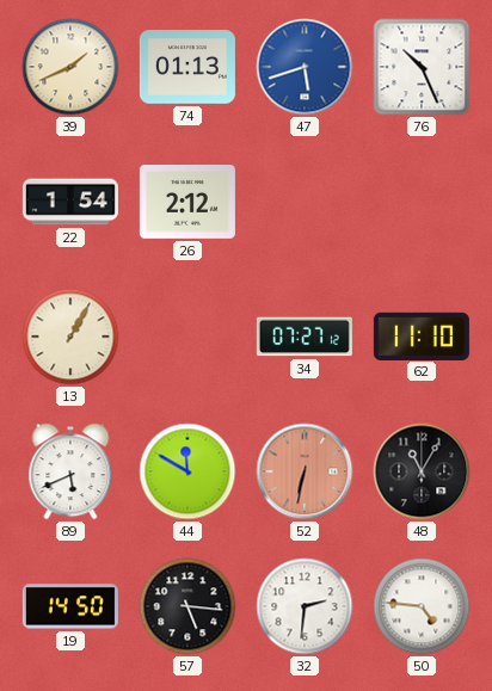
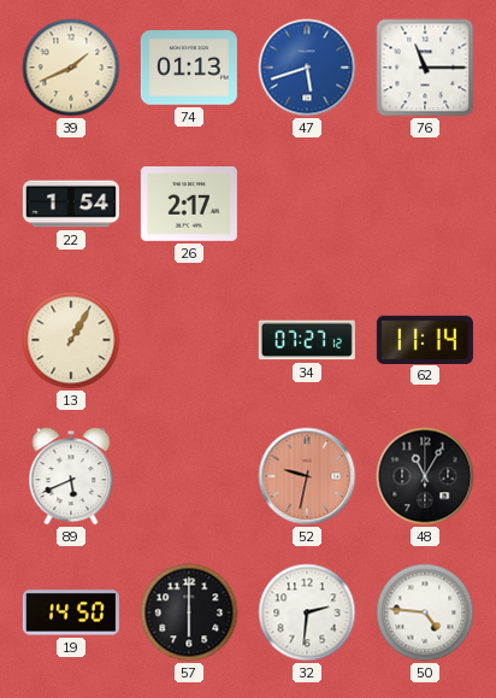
76: 10:26 -> 11:15 (425, 68)
26: 2:12 -> 2:17 (189, 205)
62: 11:10 -> 11:14 (425, 339)
44: 11:50 -> none (187, 471)
52: 6:32 -> 9:32 (307, 476)
57: 5:16 -> 6:00 (189, 612)
